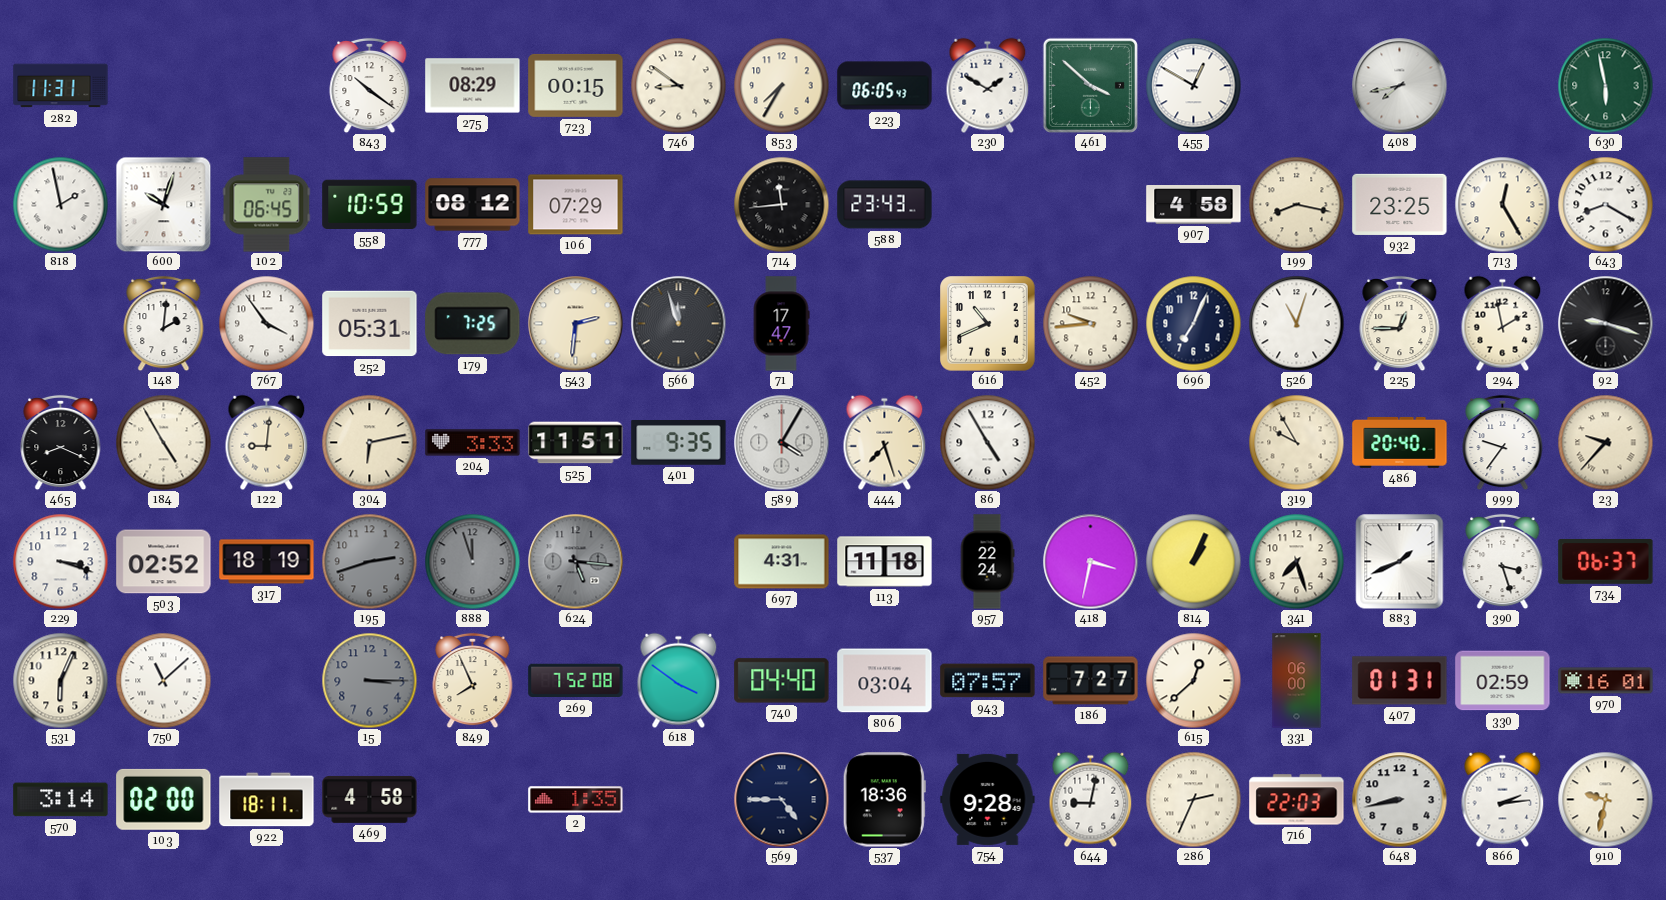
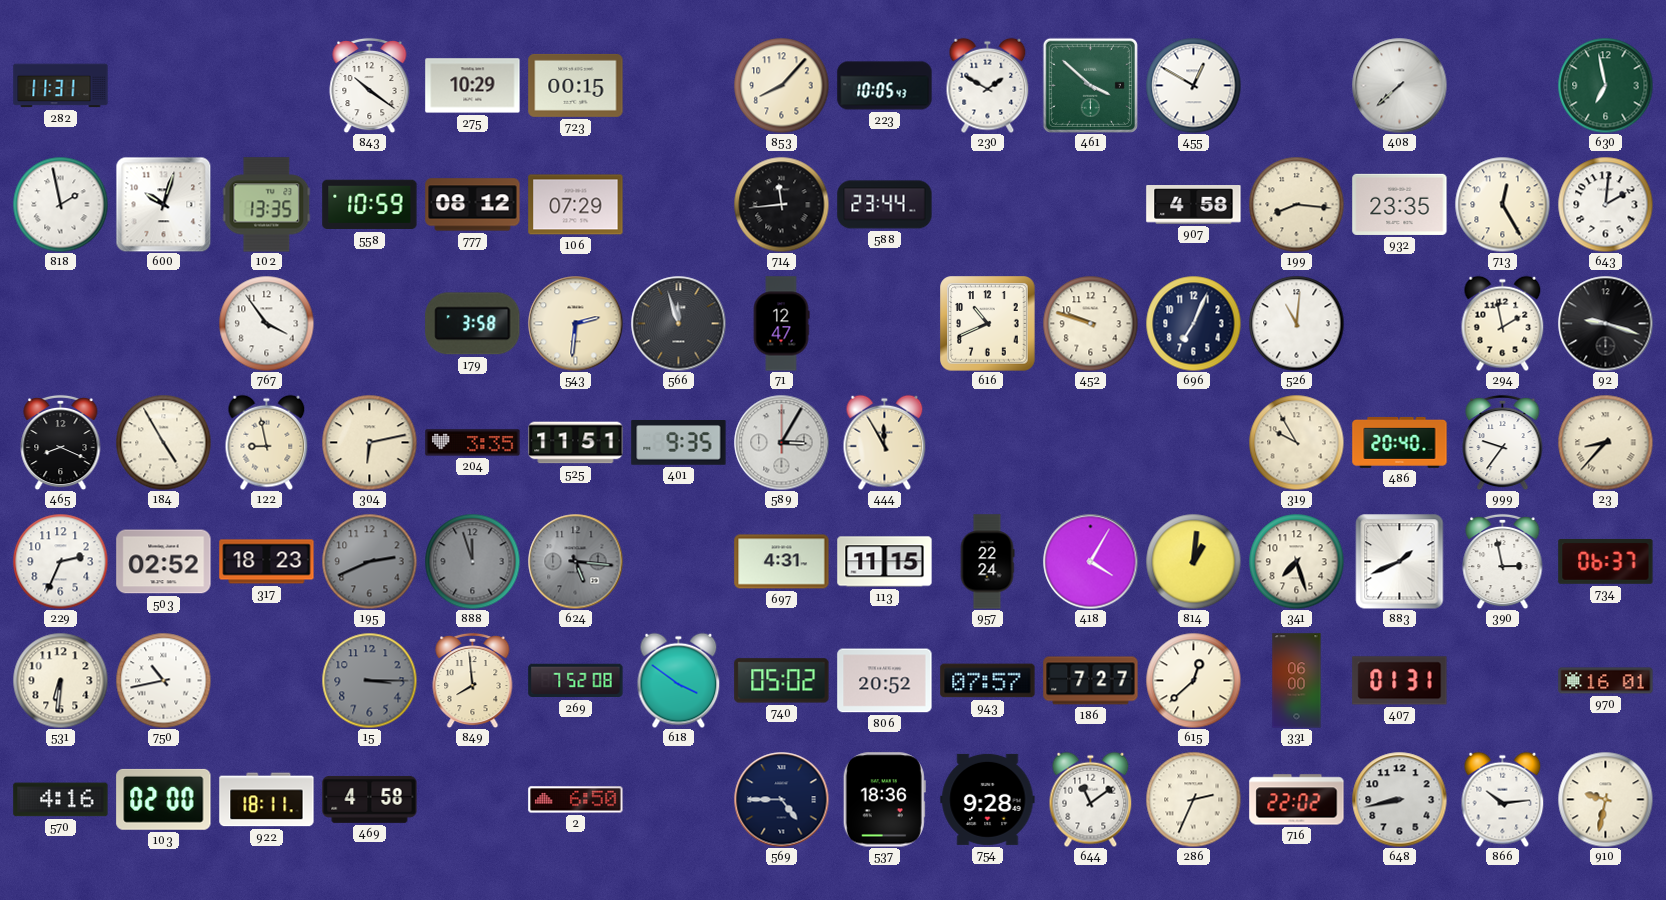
275: 08:29 -> 10:29 (473, 86)
746: 8:51 -> none (678, 85)
853: 7:35 -> 8:07 (781, 85)
223: 06:05 -> 10:05 (885, 86)
408: 7:43 -> 7:38 (1399, 85)
630: 5:58 -> 6:58 (1605, 85)
102: 06:45 -> 13:35 (267, 205)
588: 23:43 -> 23:44 (885, 205)
199: 8:17 -> 8:16 (1296, 204)
932: 23:25 -> 23:35 (1400, 204)
643: 8:20 -> 2:01 (1605, 204)
148: 2:01 -> none (164, 323)
252: 05:31 -> none (370, 324)
179: 7:25 -> 3:58 (473, 324)
71: 17:47 -> 12:47 (781, 324)
452: 9:44 -> 9:48 (1090, 323)
526: 11:03 -> 11:01 (1296, 323)
225: 12:45 -> none (1400, 323)
122: 9:01 -> 8:58 (267, 442)
204: 3:33 -> 3:35 (473, 443)
589: 4:05 -> 3:05 (781, 442)
444: 7:27 -> 11:55 (885, 442)
86: 4:55 -> none (987, 442)
23: 9:37 -> 8:37 (1605, 442)
229: 3:18 -> 2:34 (60, 561)
317: 18:19 -> 18:23 (267, 562)
195: 2:42 -> 2:41 (369, 561)
113: 11:18 -> 11:15 (885, 562)
418: 3:32 -> 4:05 (1090, 561)
814: 1:04 -> 1:01 (1193, 561)
390: 3:27 -> 2:58 (1503, 561)
531: 6:04 -> 6:31 (60, 680)
750: 11:08 -> 10:43 (163, 680)
849: 7:56 -> 7:59 (473, 680)
740: 04:40 -> 05:02 (782, 681)
806: 03:04 -> 20:52 (885, 681)
330: 02:59 -> none (1503, 681)
570: 3:14 -> 4:16 (61, 800)
2: 1:35 -> 6:50 (576, 800)
644: 9:02 -> 11:09 (1091, 799)
716: 22:03 -> 22:02 (1297, 800)
866: 2:14 -> 10:14 (1503, 799)
